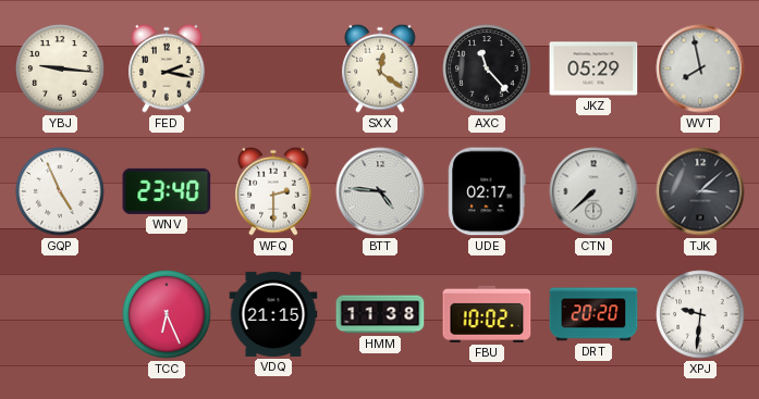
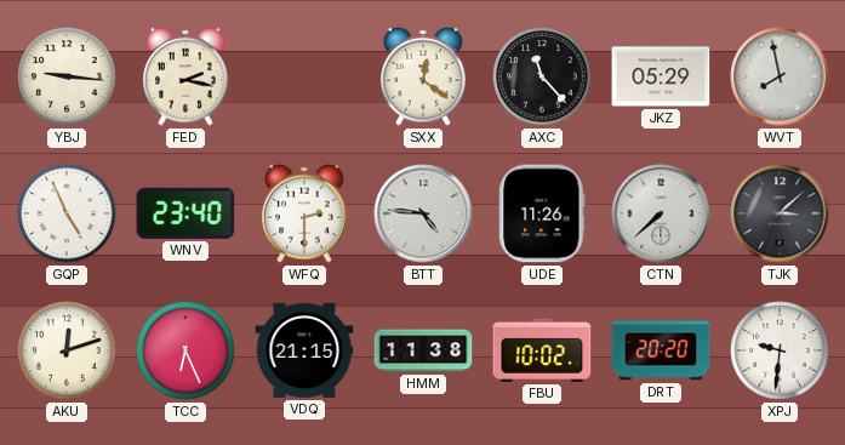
UDE: 02:17 -> 11:26 (542, 213)
AKU: none -> 12:12 (67, 350)
